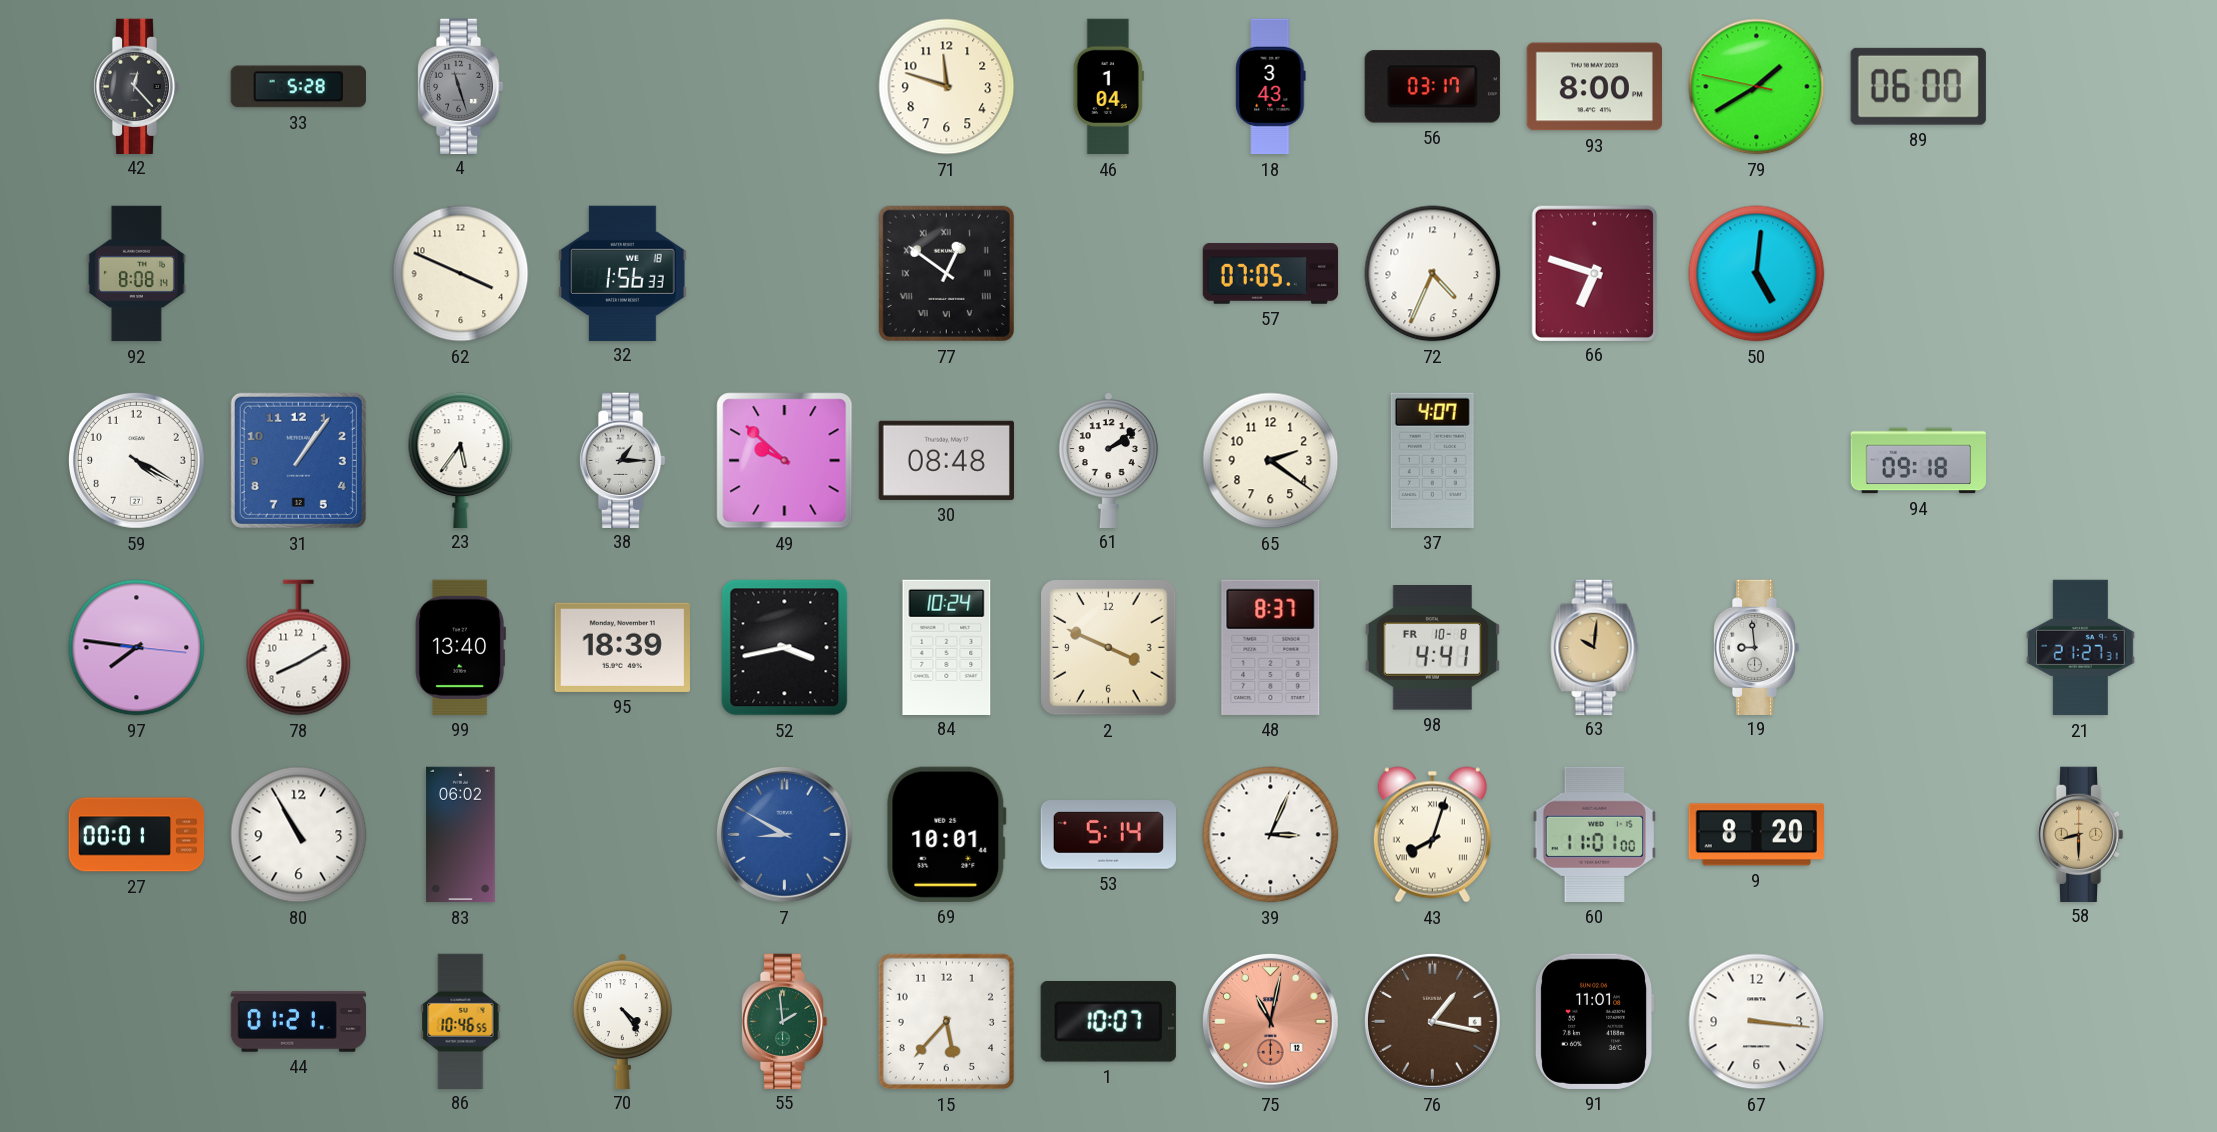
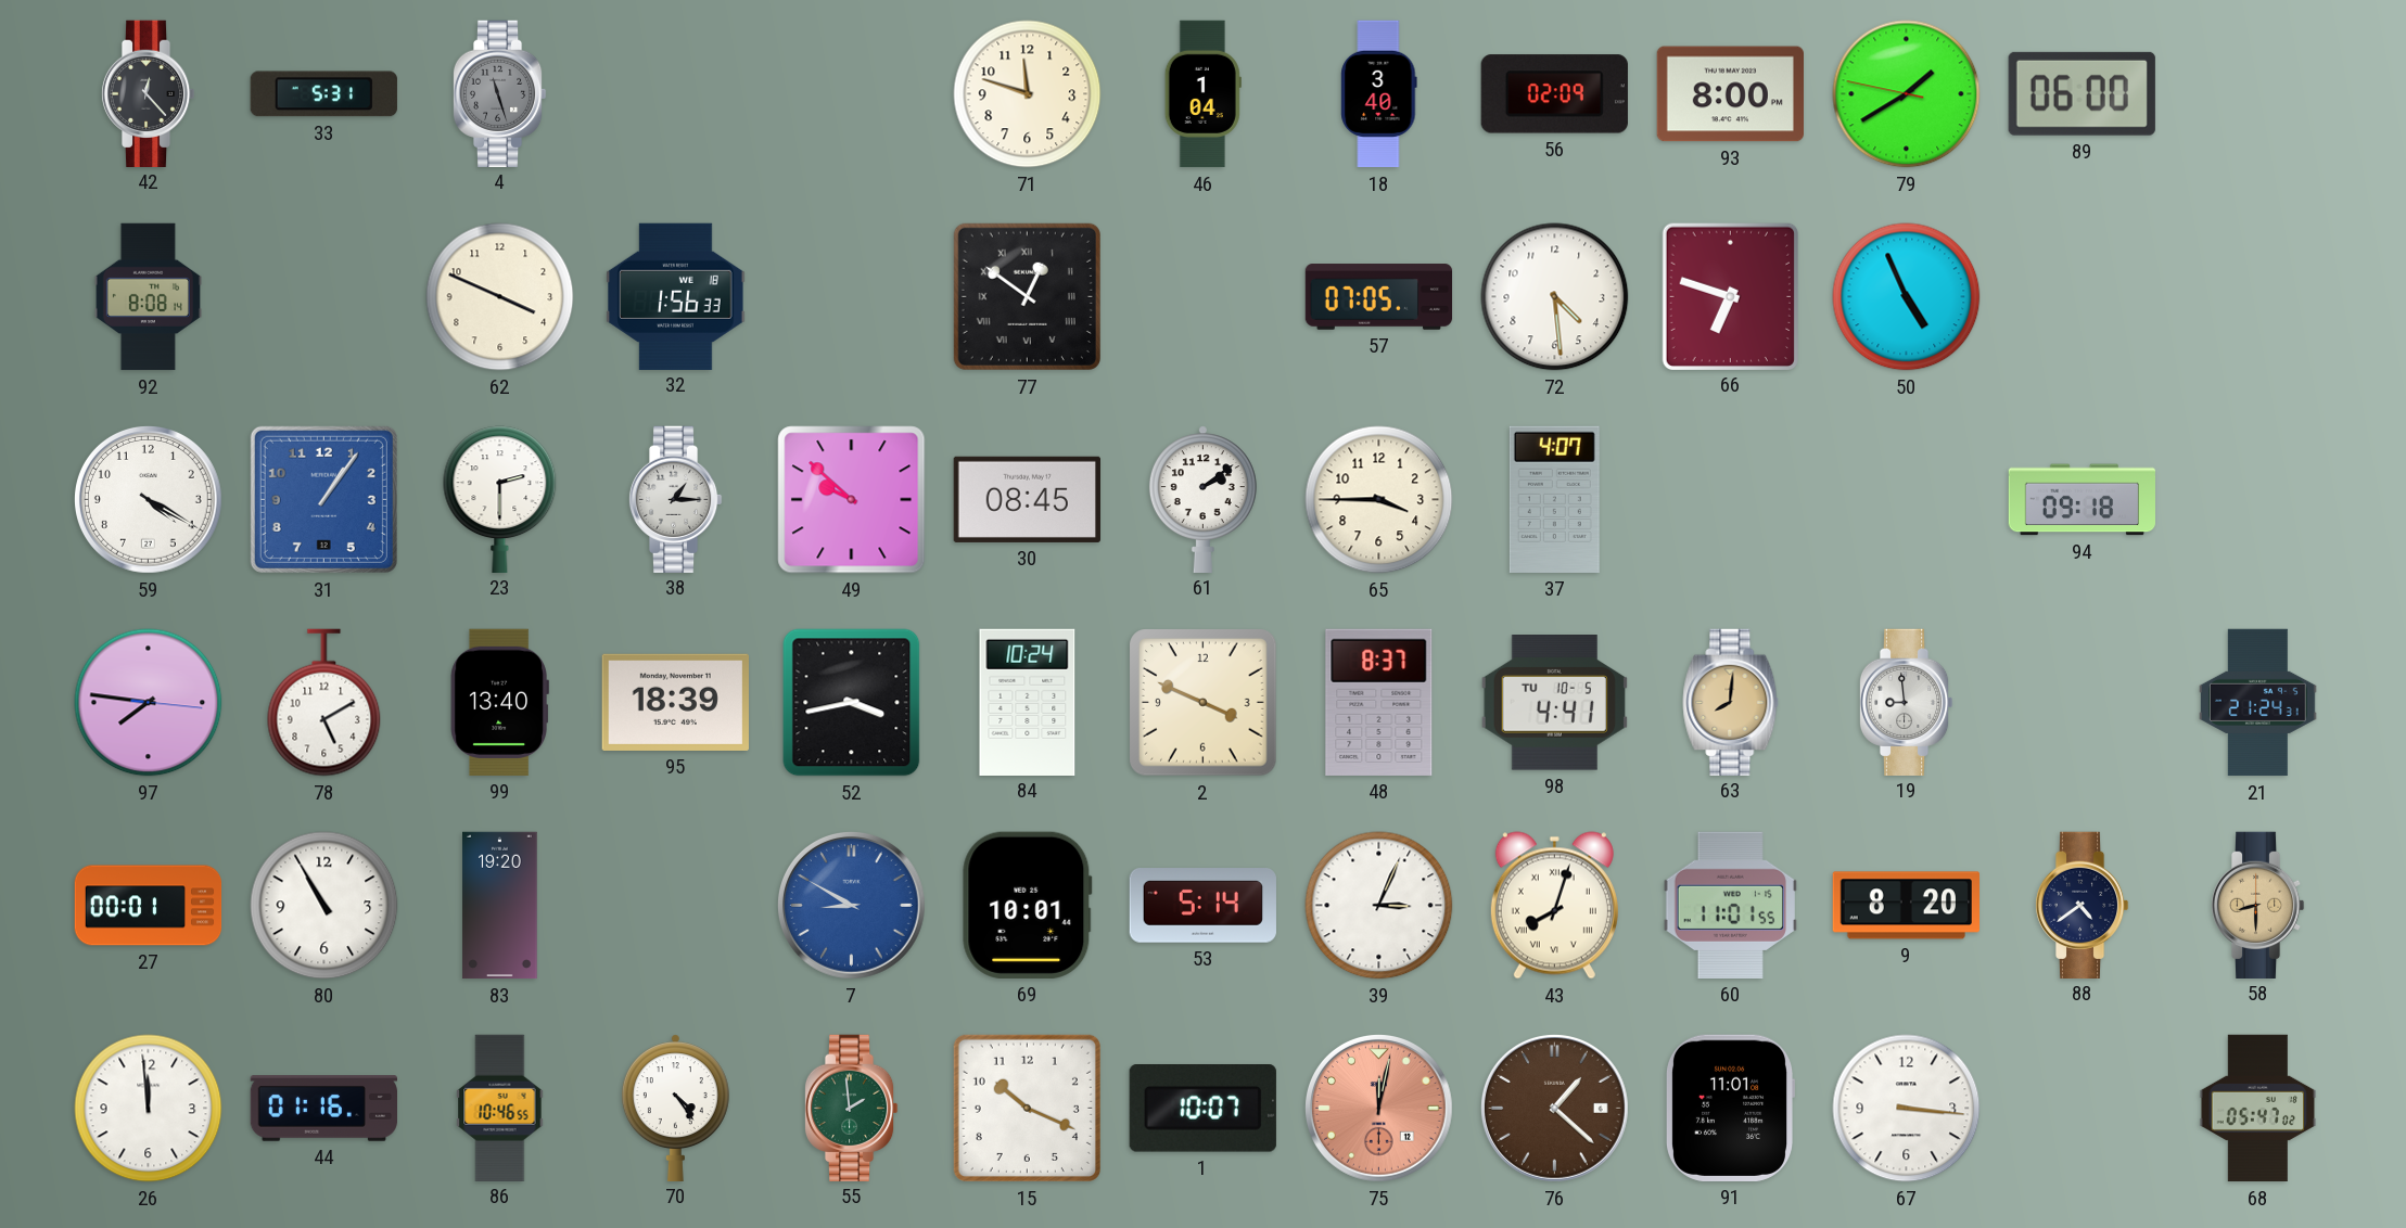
33: 5:28 -> 5:31 (323, 94)
18: 3:43 -> 3:40 (1379, 94)
56: 03:17 -> 02:09 (1554, 94)
72: 4:34 -> 4:29 (1555, 297)
50: 5:01 -> 4:56 (1907, 297)
23: 5:36 -> 2:30 (500, 499)
30: 08:48 -> 08:45 (1027, 499)
65: 2:21 -> 3:45 (1379, 500)
78: 8:10 -> 5:10 (324, 703)
98 date: FR 10-8 -> TU 10-5 (1554, 703)
63: 10:01 -> 8:01 (1731, 702)
21: 21:27 -> 21:24 (2258, 703)
83: 06:02 -> 19:20 (500, 906)
60: 11:01:00 -> 11:01:55 (1730, 905)
88: none -> 4:39 (2082, 905)
26: none -> 11:59 (149, 1109)
44: 01:21 -> 01:16 (323, 1109)
15: 5:37 -> 10:19 (1027, 1108)
75: 11:02 -> 12:02 (1378, 1108)
76: 1:17 -> 1:22 (1554, 1108)
68: none -> 05:47 (2258, 1109)
